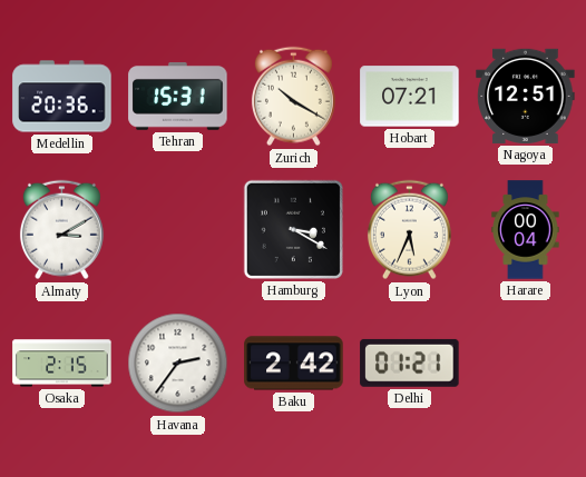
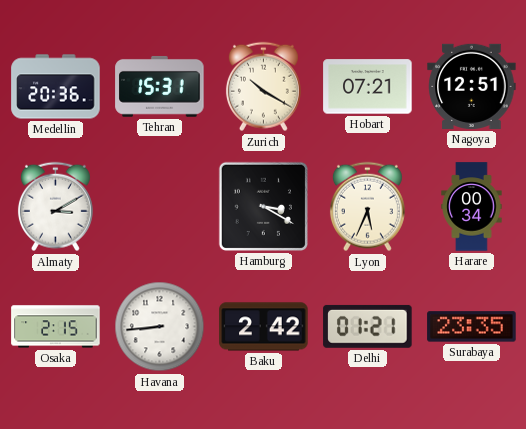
Harare: 00:04 -> 00:34 (472, 207)
Havana: 2:36 -> 8:44 (160, 327)
Surabaya: none -> 23:35 (472, 327)
